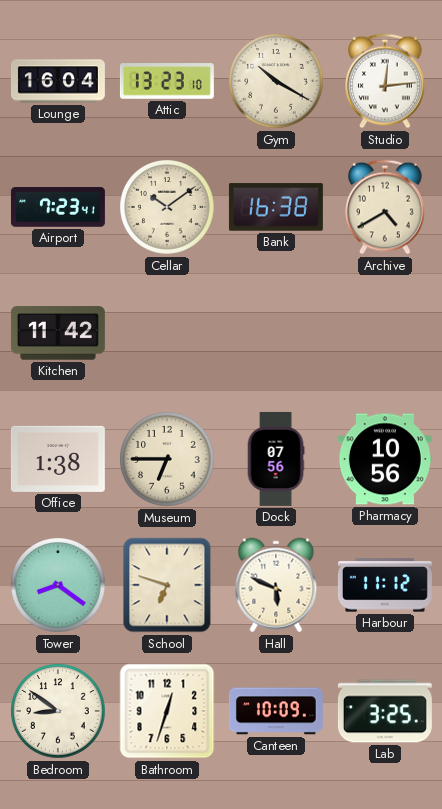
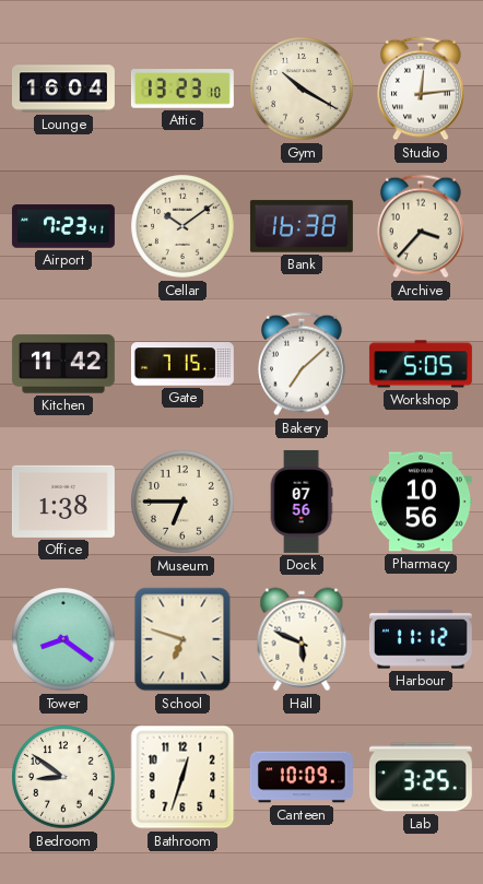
Archive: 4:40 -> 3:37 (421, 226)
Gate: none -> 7:15 (182, 364)
Bakery: none -> 7:08 (302, 364)
Workshop: none -> 5:05 (421, 364)
